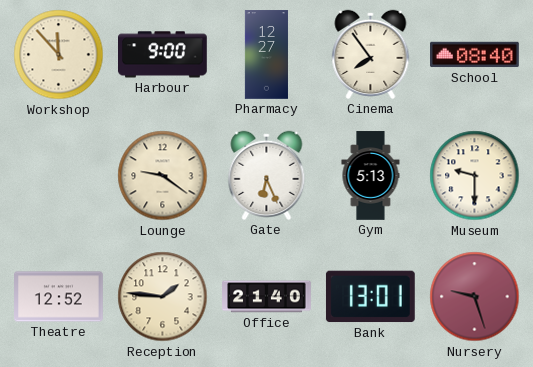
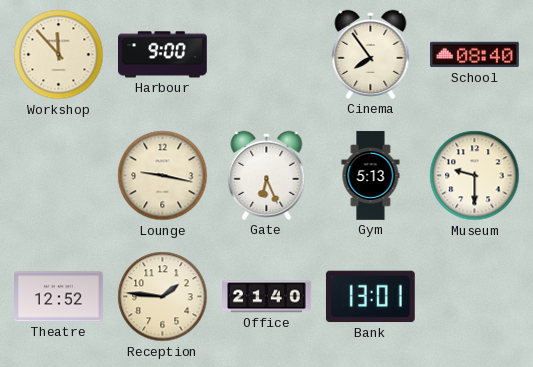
Pharmacy: 12:27 -> none (266, 55)
Lounge: 9:21 -> 9:17 (163, 176)
Nursery: 9:27 -> none (475, 297)
